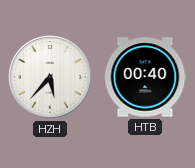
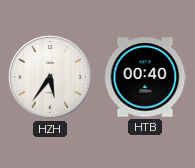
HZH: 5:37 -> 5:36 (50, 77)
